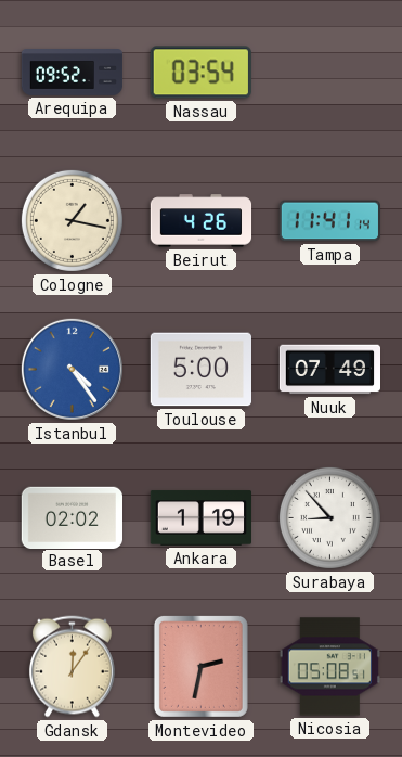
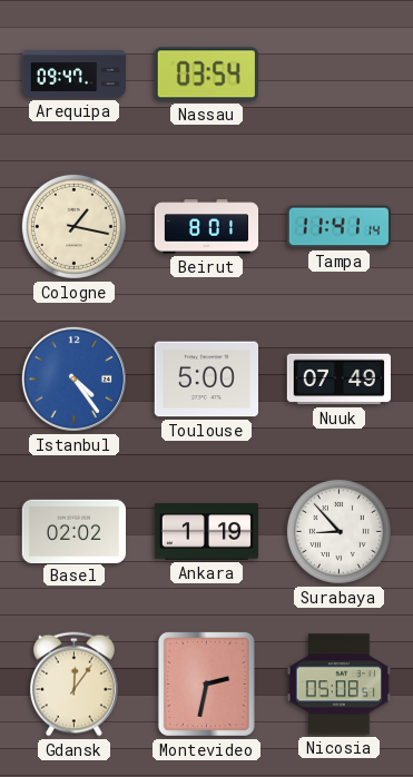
Arequipa: 09:52 -> 09:47 (75, 75)
Beirut: 4:26 -> 8:01 (207, 227)
